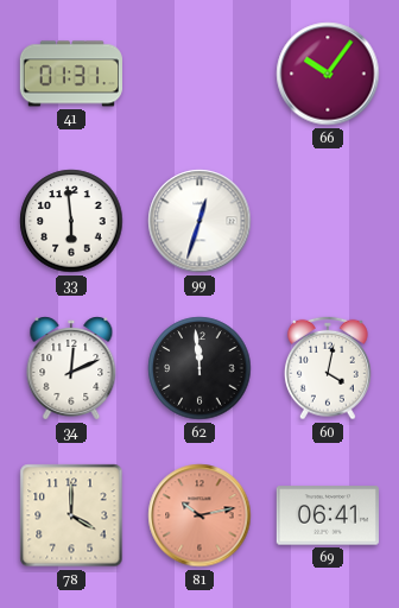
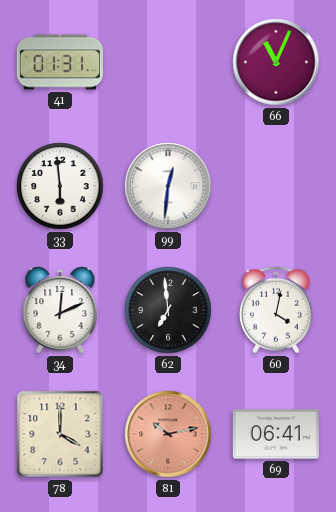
66: 10:06 -> 11:04 (276, 62)
99: 12:33 -> 12:31 (168, 186)
62: 11:59 -> 6:59 (168, 310)
